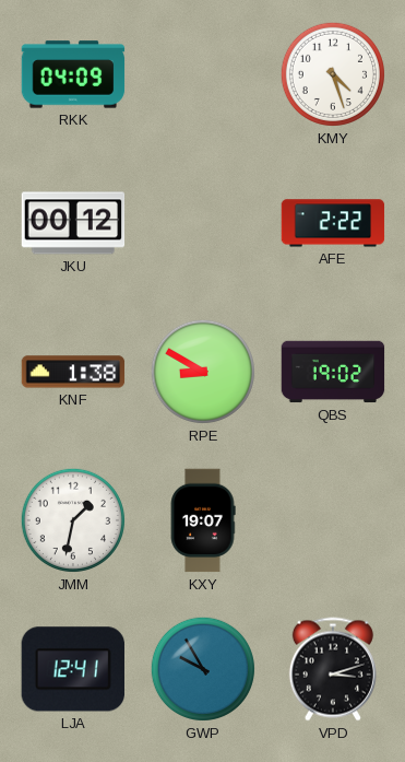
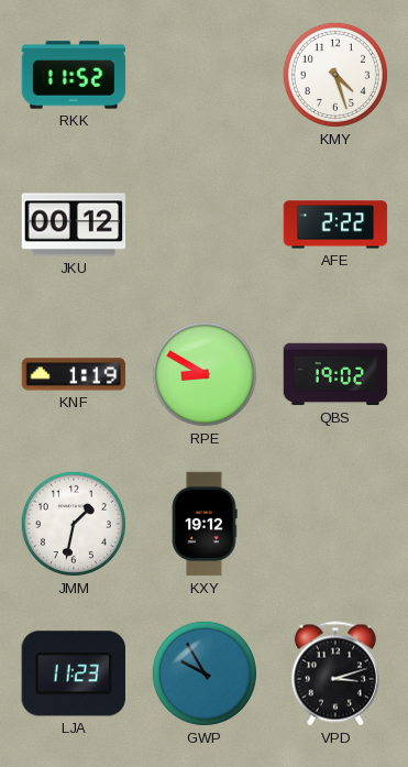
RKK: 04:09 -> 11:52 (74, 75)
KNF: 1:38 -> 1:19 (74, 374)
KXY: 19:07 -> 19:12 (205, 524)
LJA: 12:41 -> 11:23 (74, 673)
